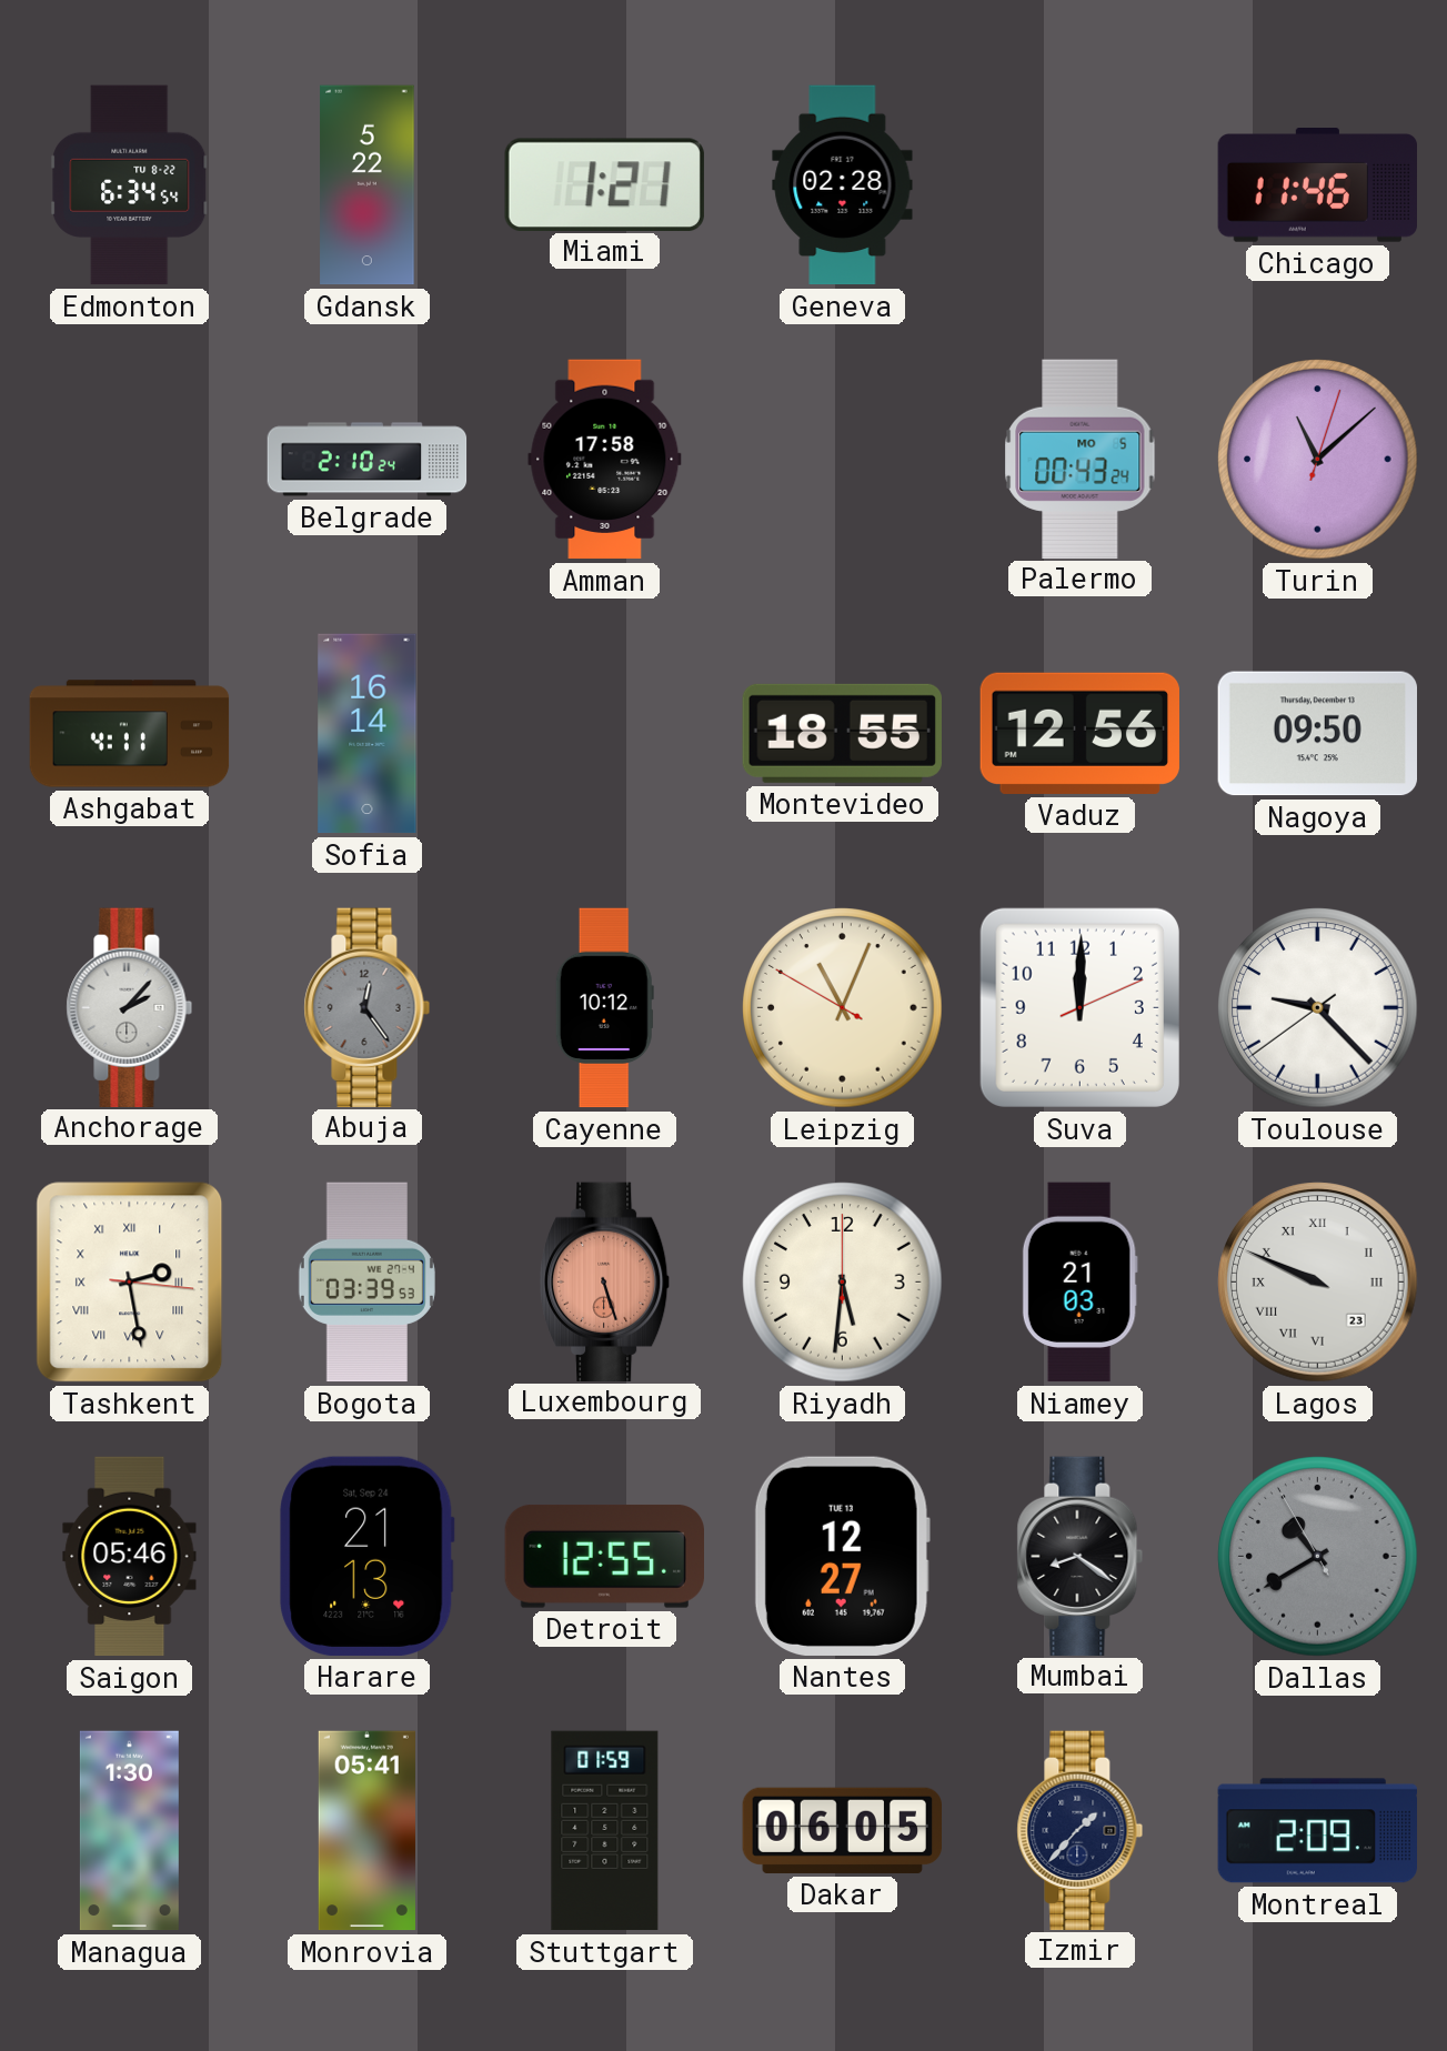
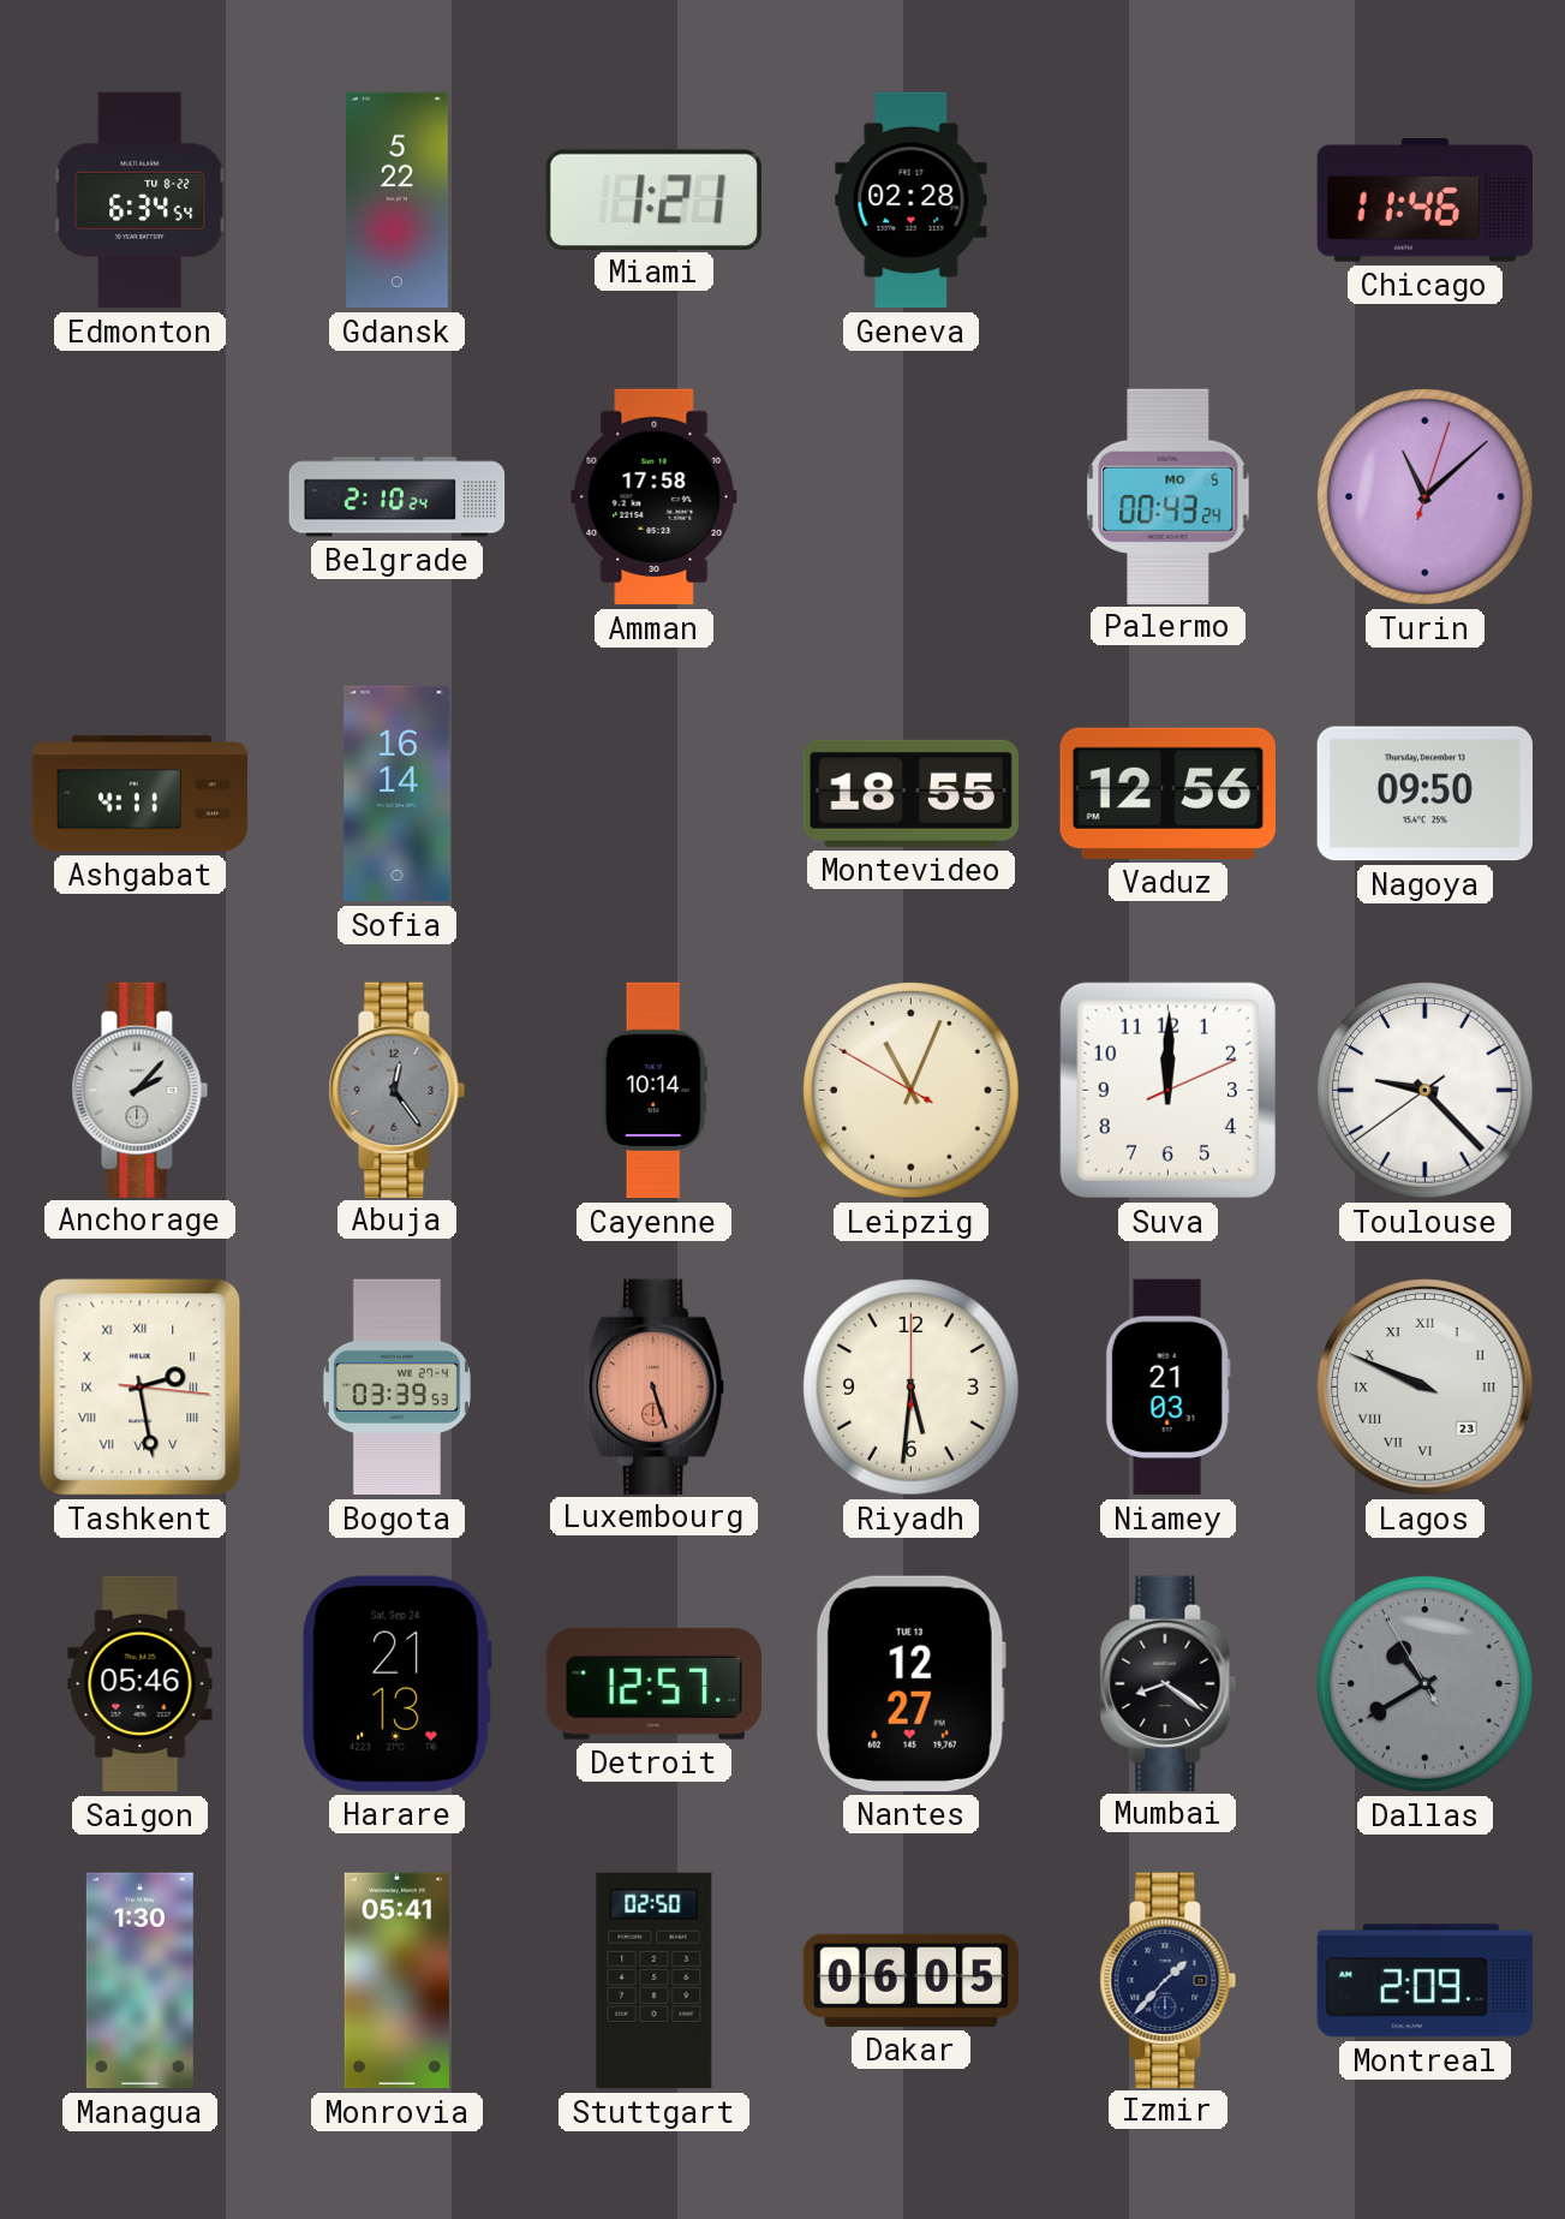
Cayenne: 10:12 -> 10:14 (653, 1091)
Detroit: 12:55 -> 12:57 (653, 1683)
Stuttgart: 01:59 -> 02:50 (655, 1981)
